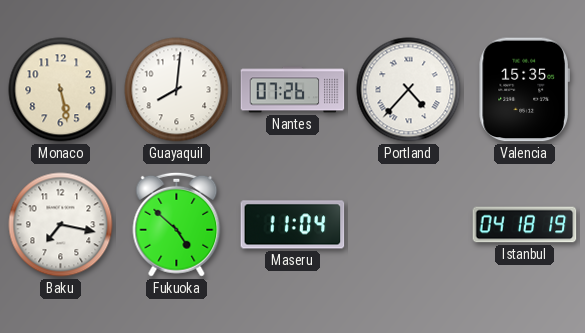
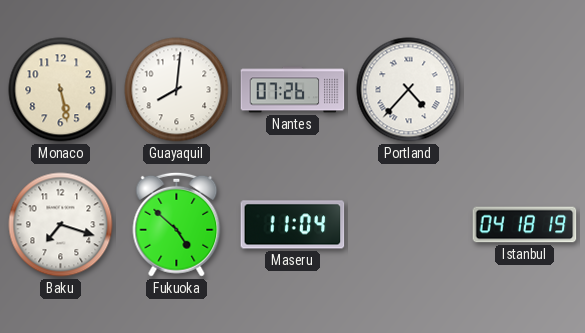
Valencia: 15:35 -> none (524, 90)
Baku: 7:17 -> 7:18 (61, 225)
